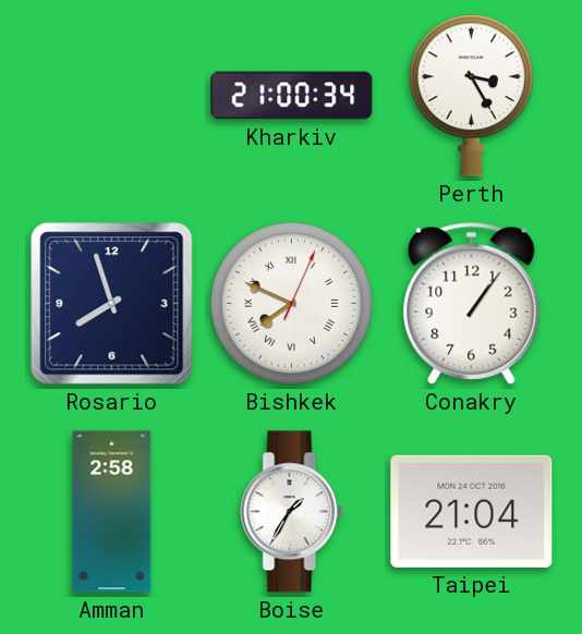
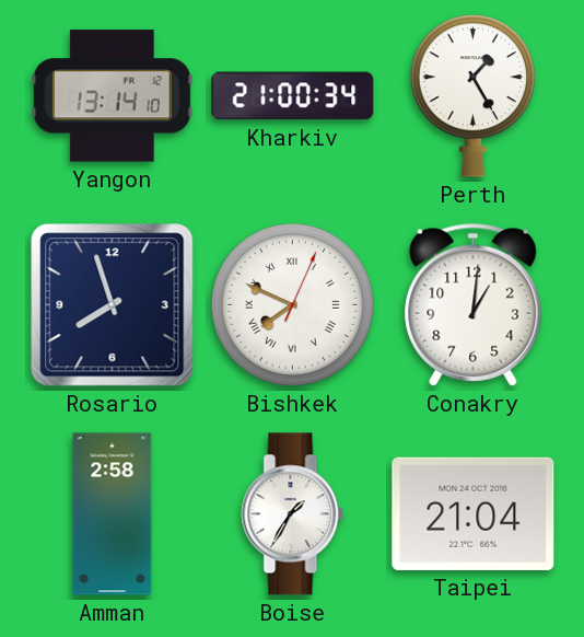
Yangon: none -> 13:14 (112, 96)
Perth: 3:25 -> 1:25 (472, 96)
Conakry: 1:06 -> 1:01 (474, 304)
